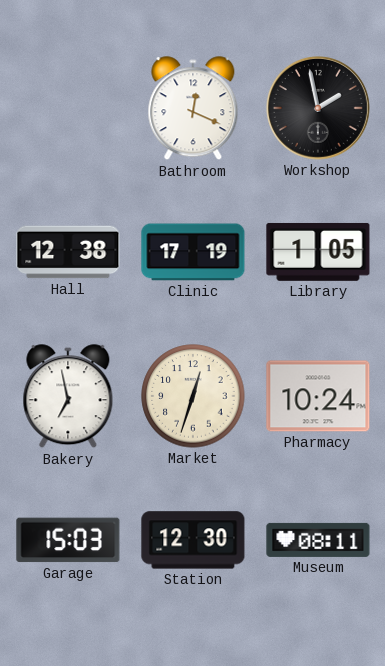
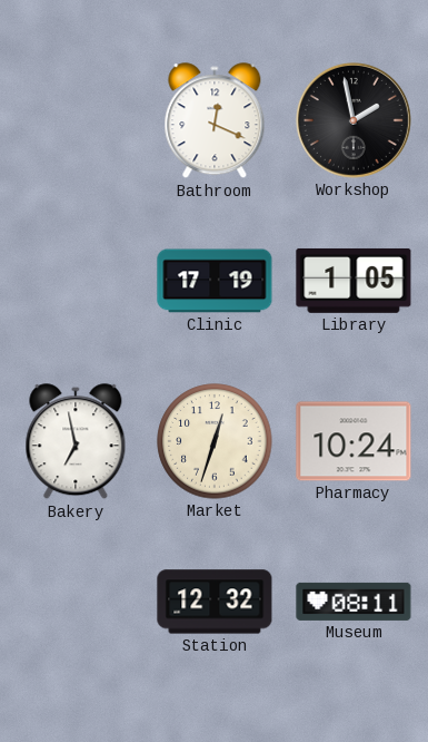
Hall: 12:38 -> none (68, 252)
Garage: 15:03 -> none (68, 540)
Station: 12:30 -> 12:32 (215, 602)
